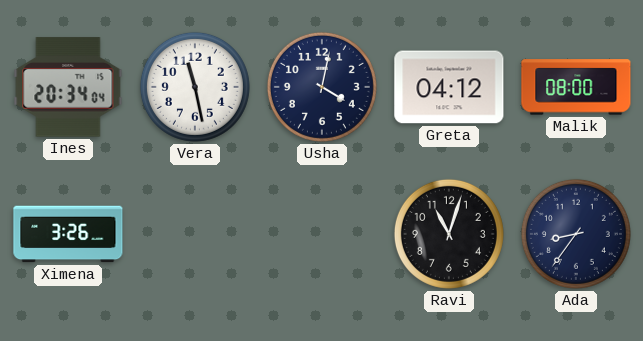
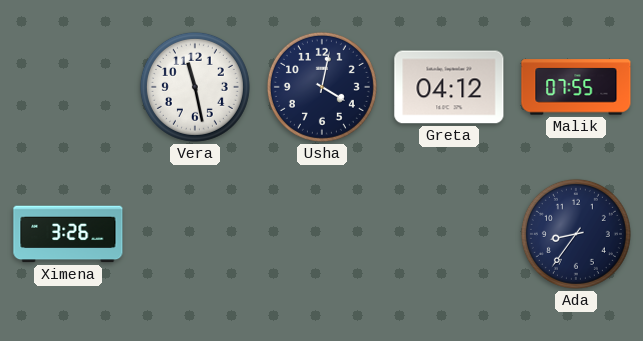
Ines: 20:34 -> none (68, 87)
Malik: 08:00 -> 07:55 (576, 87)
Ravi: 11:03 -> none (449, 234)
